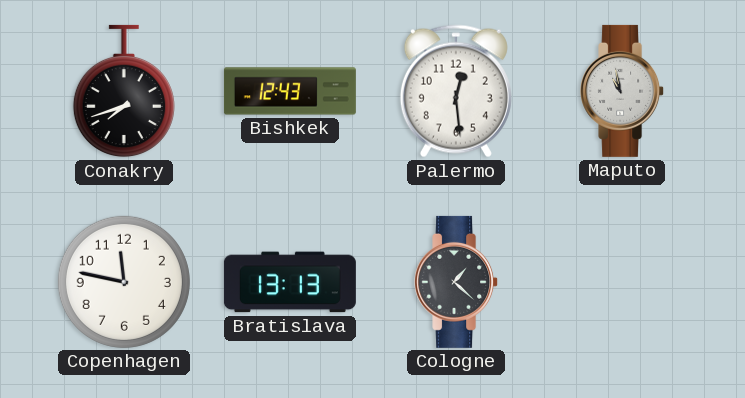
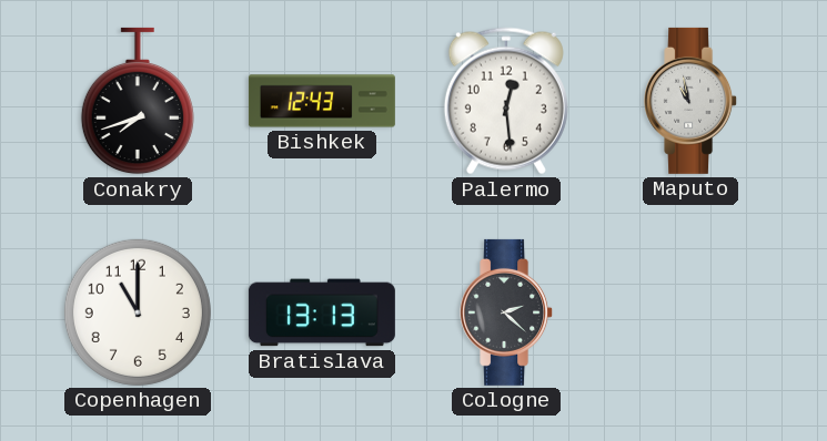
Copenhagen: 11:47 -> 11:00 (138, 312)
Cologne: 1:22 -> 2:22 (507, 312)
